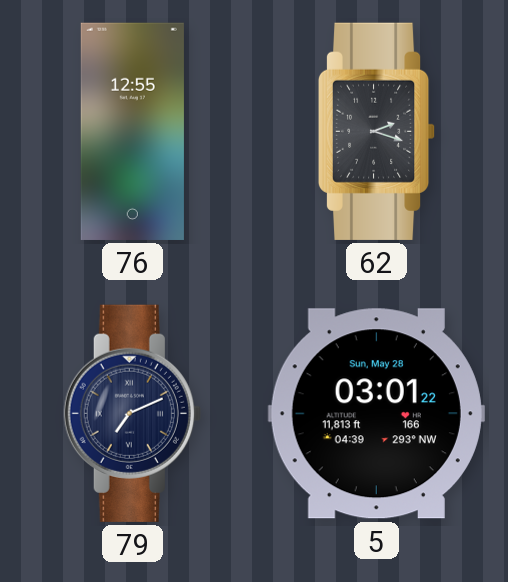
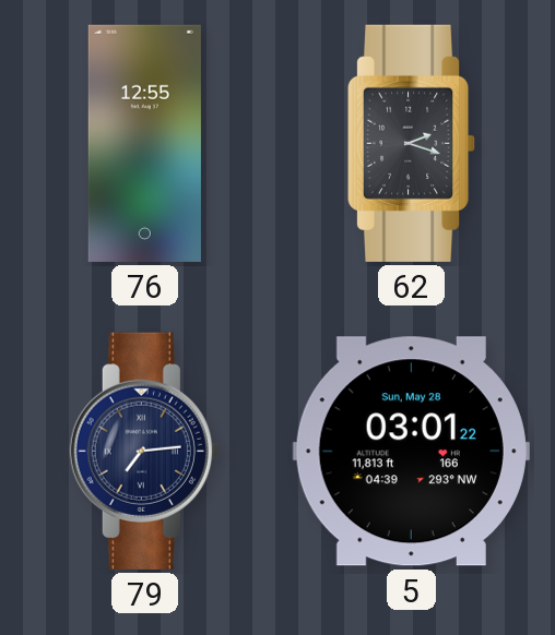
79: 7:11 -> 7:14 (144, 451)
